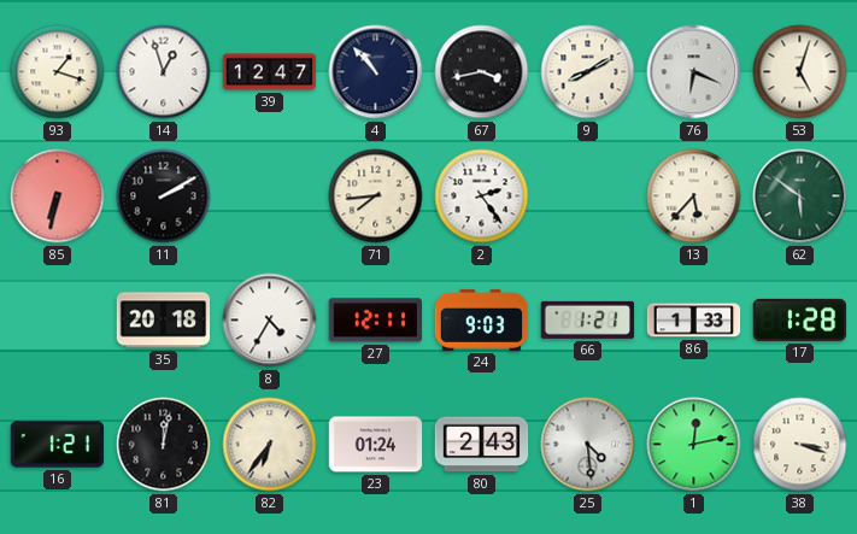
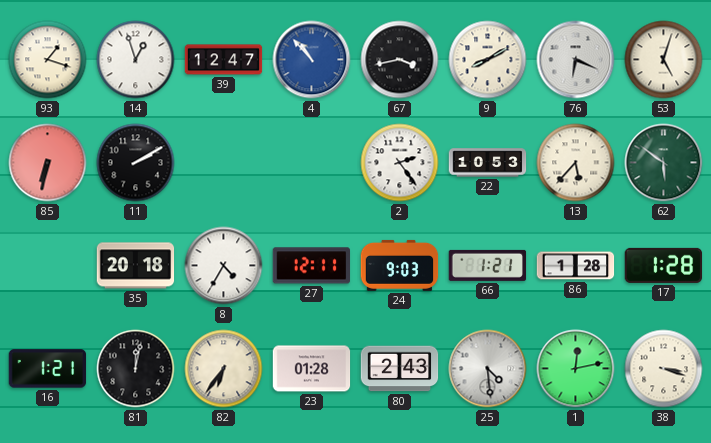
4 dial: navy -> blue (312, 60)
71: 7:44 -> none (376, 196)
22: none -> 10:53 (488, 163)
86: 1:33 -> 1:28 (576, 266)
23: 01:24 -> 01:28 (312, 369)
